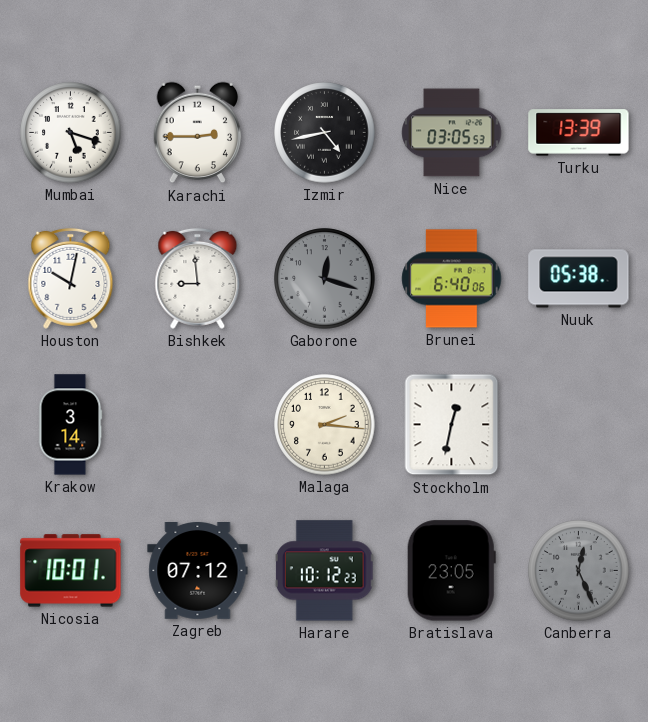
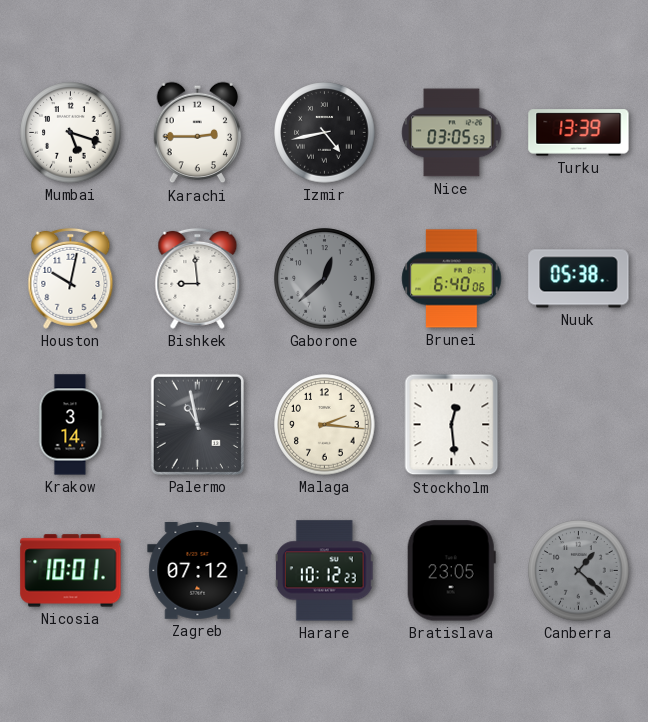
Gaborone: 12:18 -> 12:38 (325, 279)
Palermo: none -> 10:58 (197, 424)
Stockholm: 12:32 -> 12:29 (452, 425)
Canberra: 12:26 -> 1:22 (579, 571)
